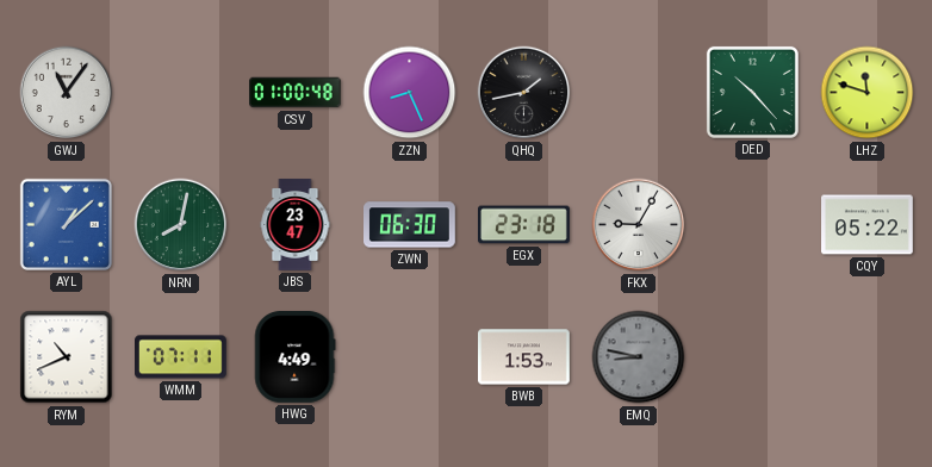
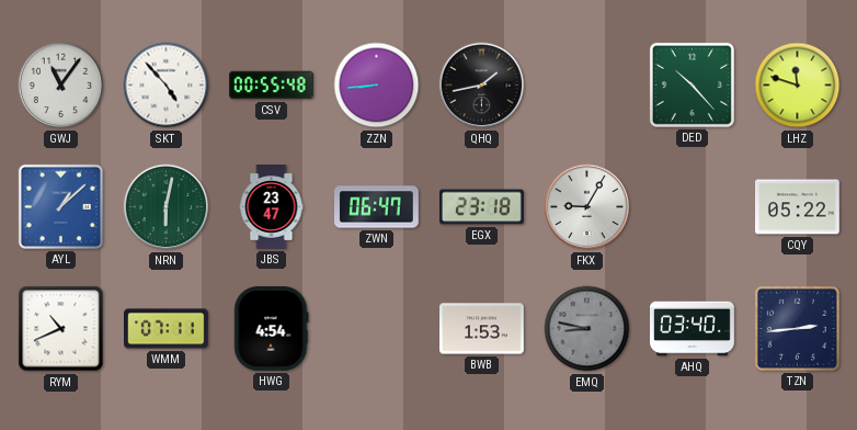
SKT: none -> 4:53 (167, 86)
CSV: 01:00 -> 00:55 (272, 86)
ZZN: 8:26 -> 8:44 (377, 86)
NRN: 8:02 -> 6:02 (167, 207)
ZWN: 06:30 -> 06:47 (377, 207)
HWG: 4:49 -> 4:54 (271, 329)
AHQ: none -> 03:40 (693, 329)
TZN: none -> 2:44 (797, 328)
